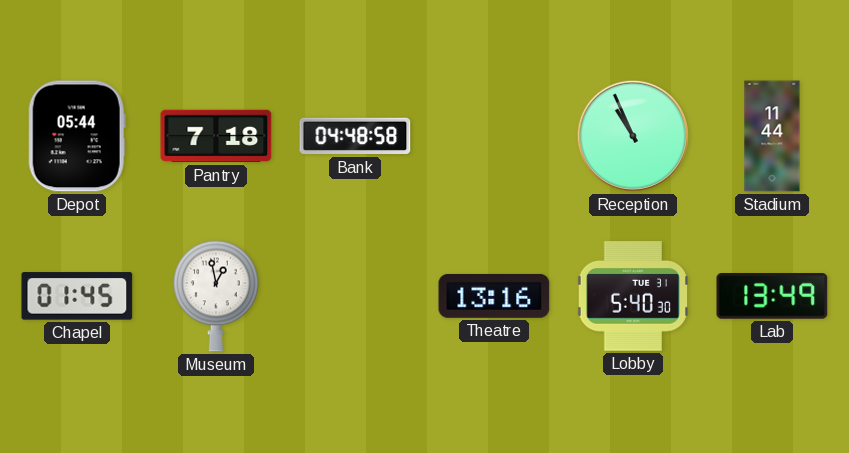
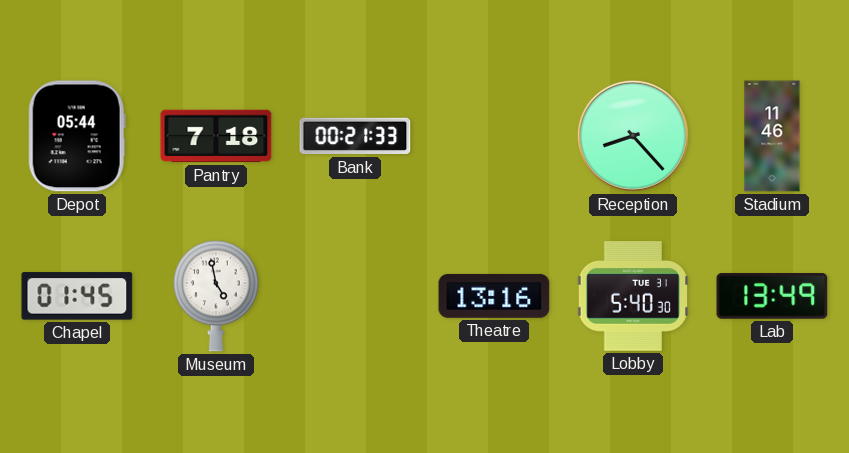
Bank: 04:48 -> 00:21 (355, 136)
Reception: 10:56 -> 8:23 (633, 136)
Stadium: 11:44 -> 11:46 (772, 136)
Museum: 12:58 -> 4:58 (216, 296)
